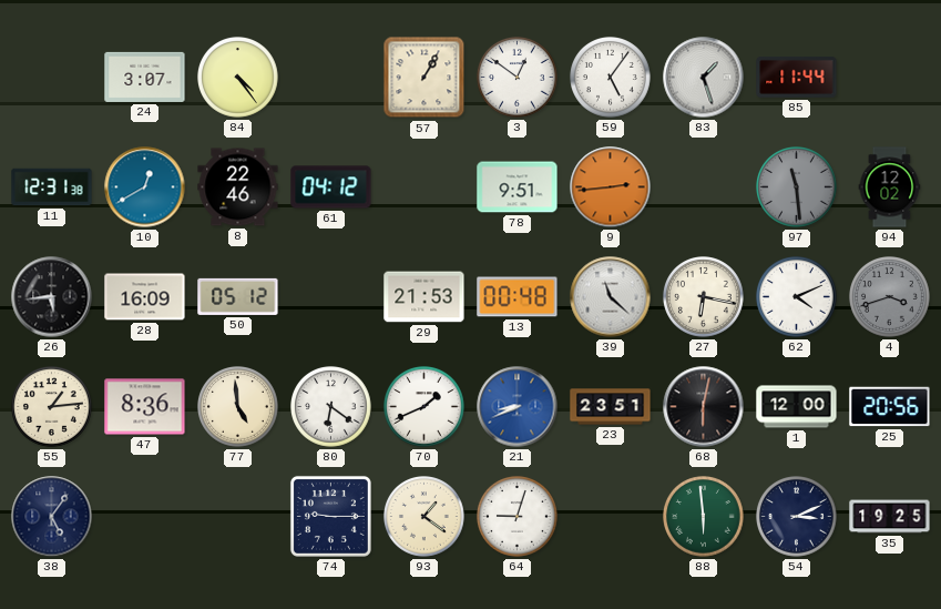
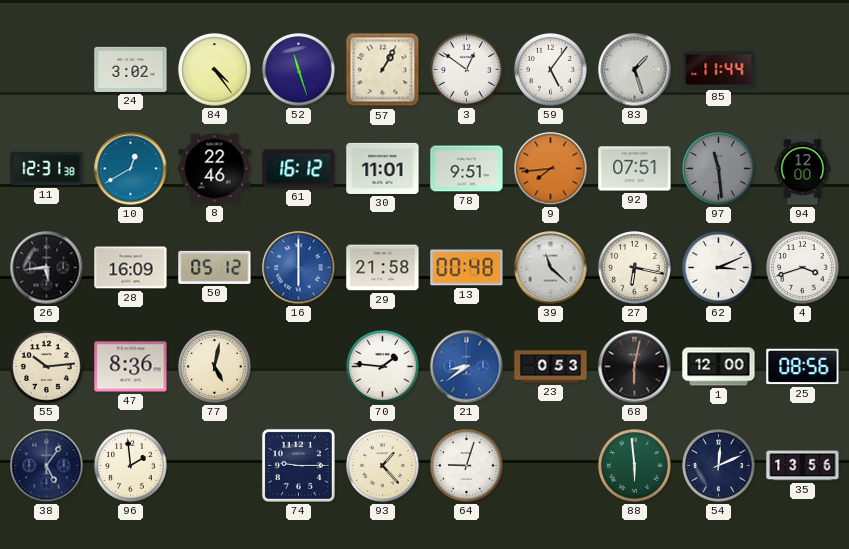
24: 3:07 -> 3:02 (131, 69)
52: none -> 11:27 (299, 70)
61: 04:12 -> 16:12 (299, 169)
30: none -> 11:01 (383, 168)
9: 2:44 -> 7:44 (551, 169)
92: none -> 07:51 (635, 169)
94: 12:02 -> 12:00 (803, 169)
16: none -> 6:00 (299, 268)
29: 21:53 -> 21:58 (383, 268)
62: 4:11 -> 3:11 (719, 268)
4 dial: grey -> white (803, 268)
55: 1:14 -> 10:14 (47, 367)
77: 4:59 -> 5:02 (215, 367)
80: 6:21 -> none (331, 407)
70: 1:41 -> 1:46 (383, 367)
21: 8:41 -> 8:39 (467, 367)
23: 23:51 -> 0:53 (551, 367)
25: 20:56 -> 08:56 (803, 367)
96: none -> 1:59 (131, 466)
93: 1:21 -> 1:23 (383, 466)
54: 3:11 -> 12:11 (719, 466)
35: 19:25 -> 13:56 (803, 466)
